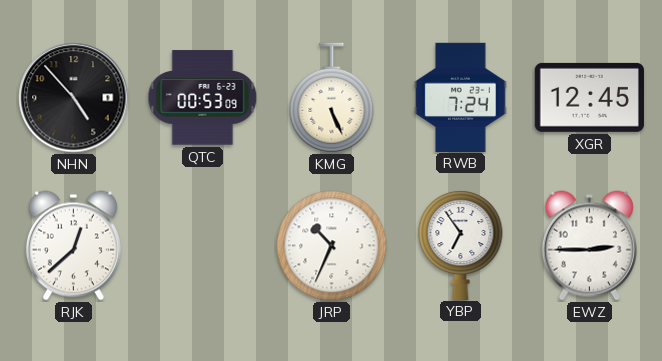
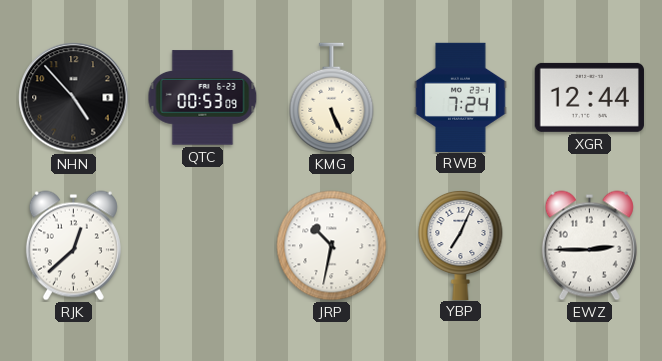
XGR: 12:45 -> 12:44 (589, 97)
JRP: 10:34 -> 10:32 (332, 246)
YBP: 6:54 -> 7:04 (461, 244)
